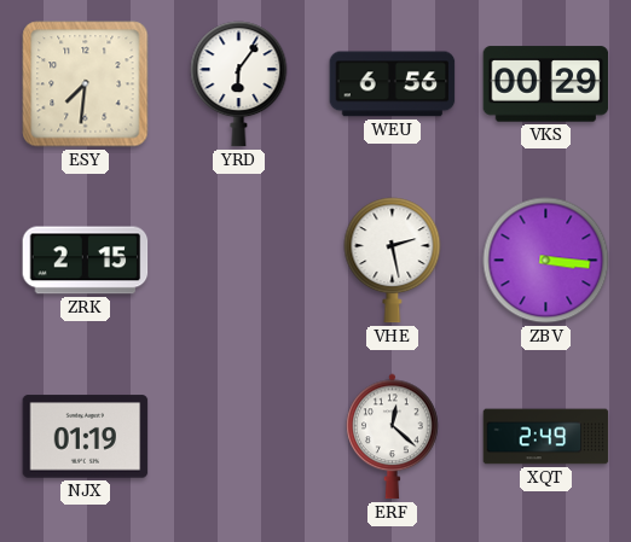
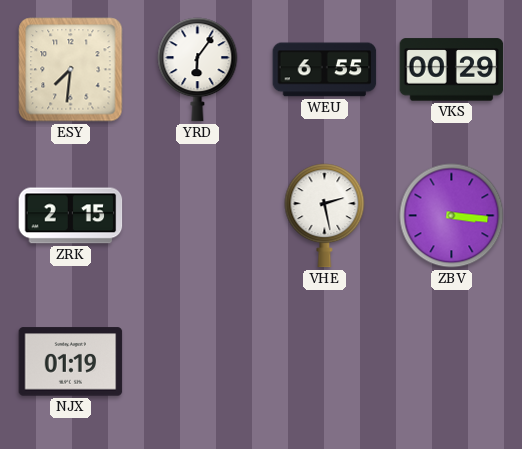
WEU: 6:56 -> 6:55 (325, 70)
ERF: 12:22 -> none (393, 437)
XQT: 2:49 -> none (546, 437)
